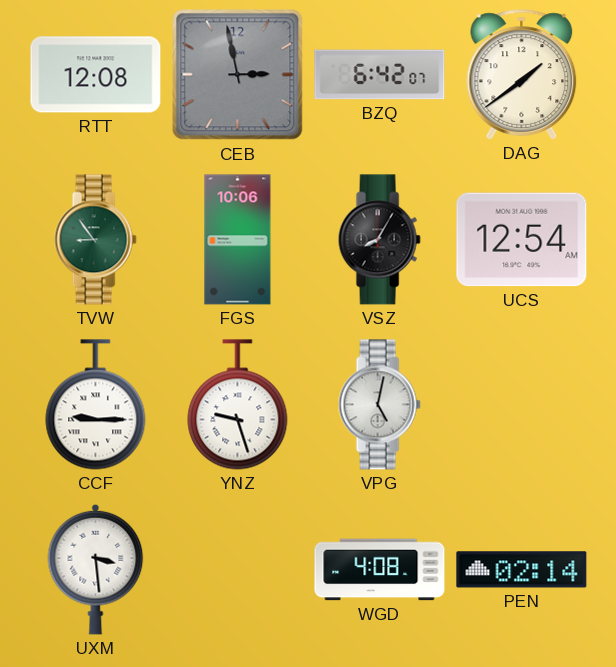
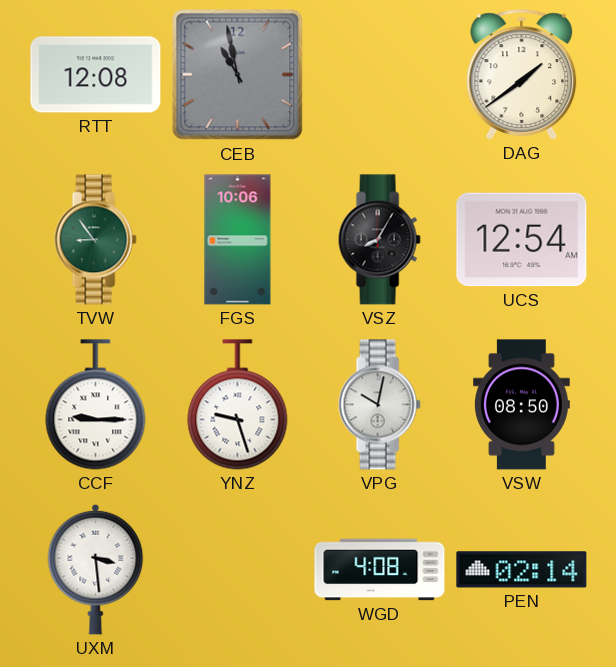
CEB: 2:58 -> 10:58 (238, 75)
BZQ: 6:42 -> none (380, 75)
VPG: 5:02 -> 10:02 (379, 405)
VSW: none -> 08:50 (521, 405)
